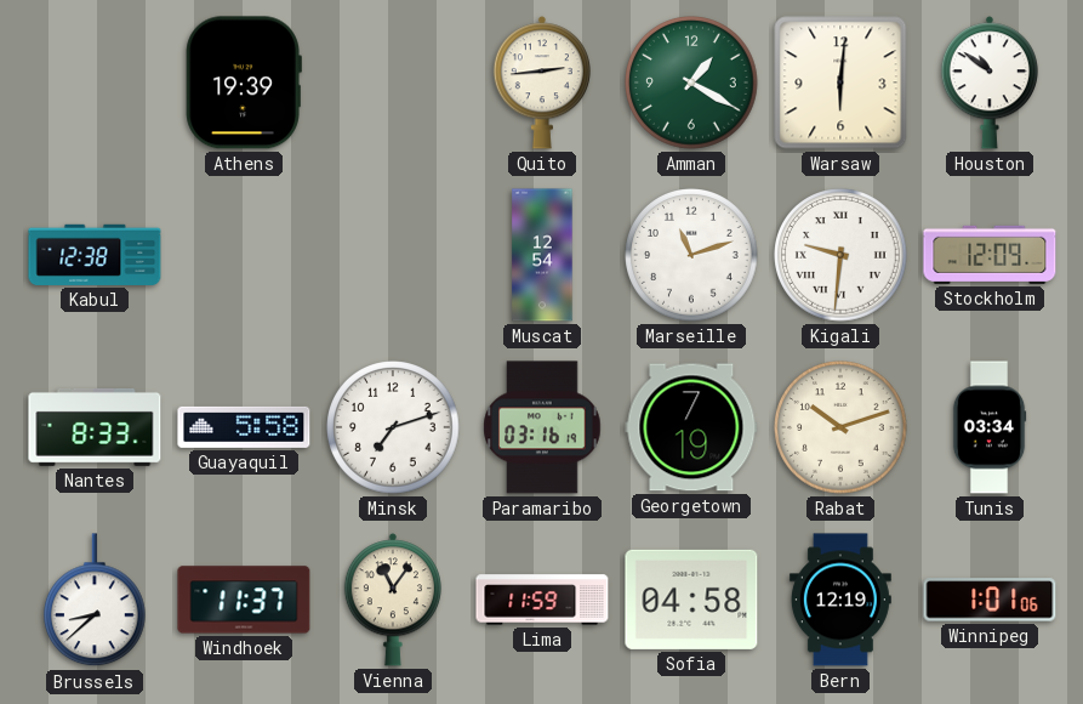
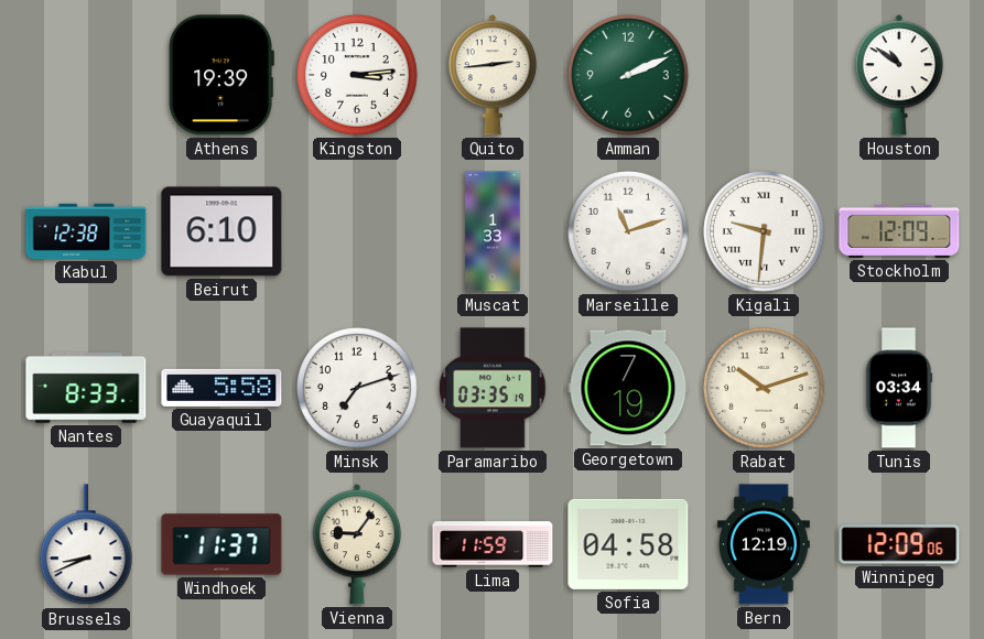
Kingston: none -> 3:14 (357, 75)
Amman: 1:20 -> 2:11 (628, 75)
Warsaw: 6:01 -> none (840, 83)
Beirut: none -> 6:10 (221, 231)
Muscat: 12:54 -> 1:33 (493, 231)
Paramaribo: 03:16 -> 03:35 (493, 388)
Brussels: 8:38 -> 8:41 (87, 545)
Vienna: 11:06 -> 9:06 (357, 544)
Winnipeg: 1:01 -> 12:09 (899, 544)
